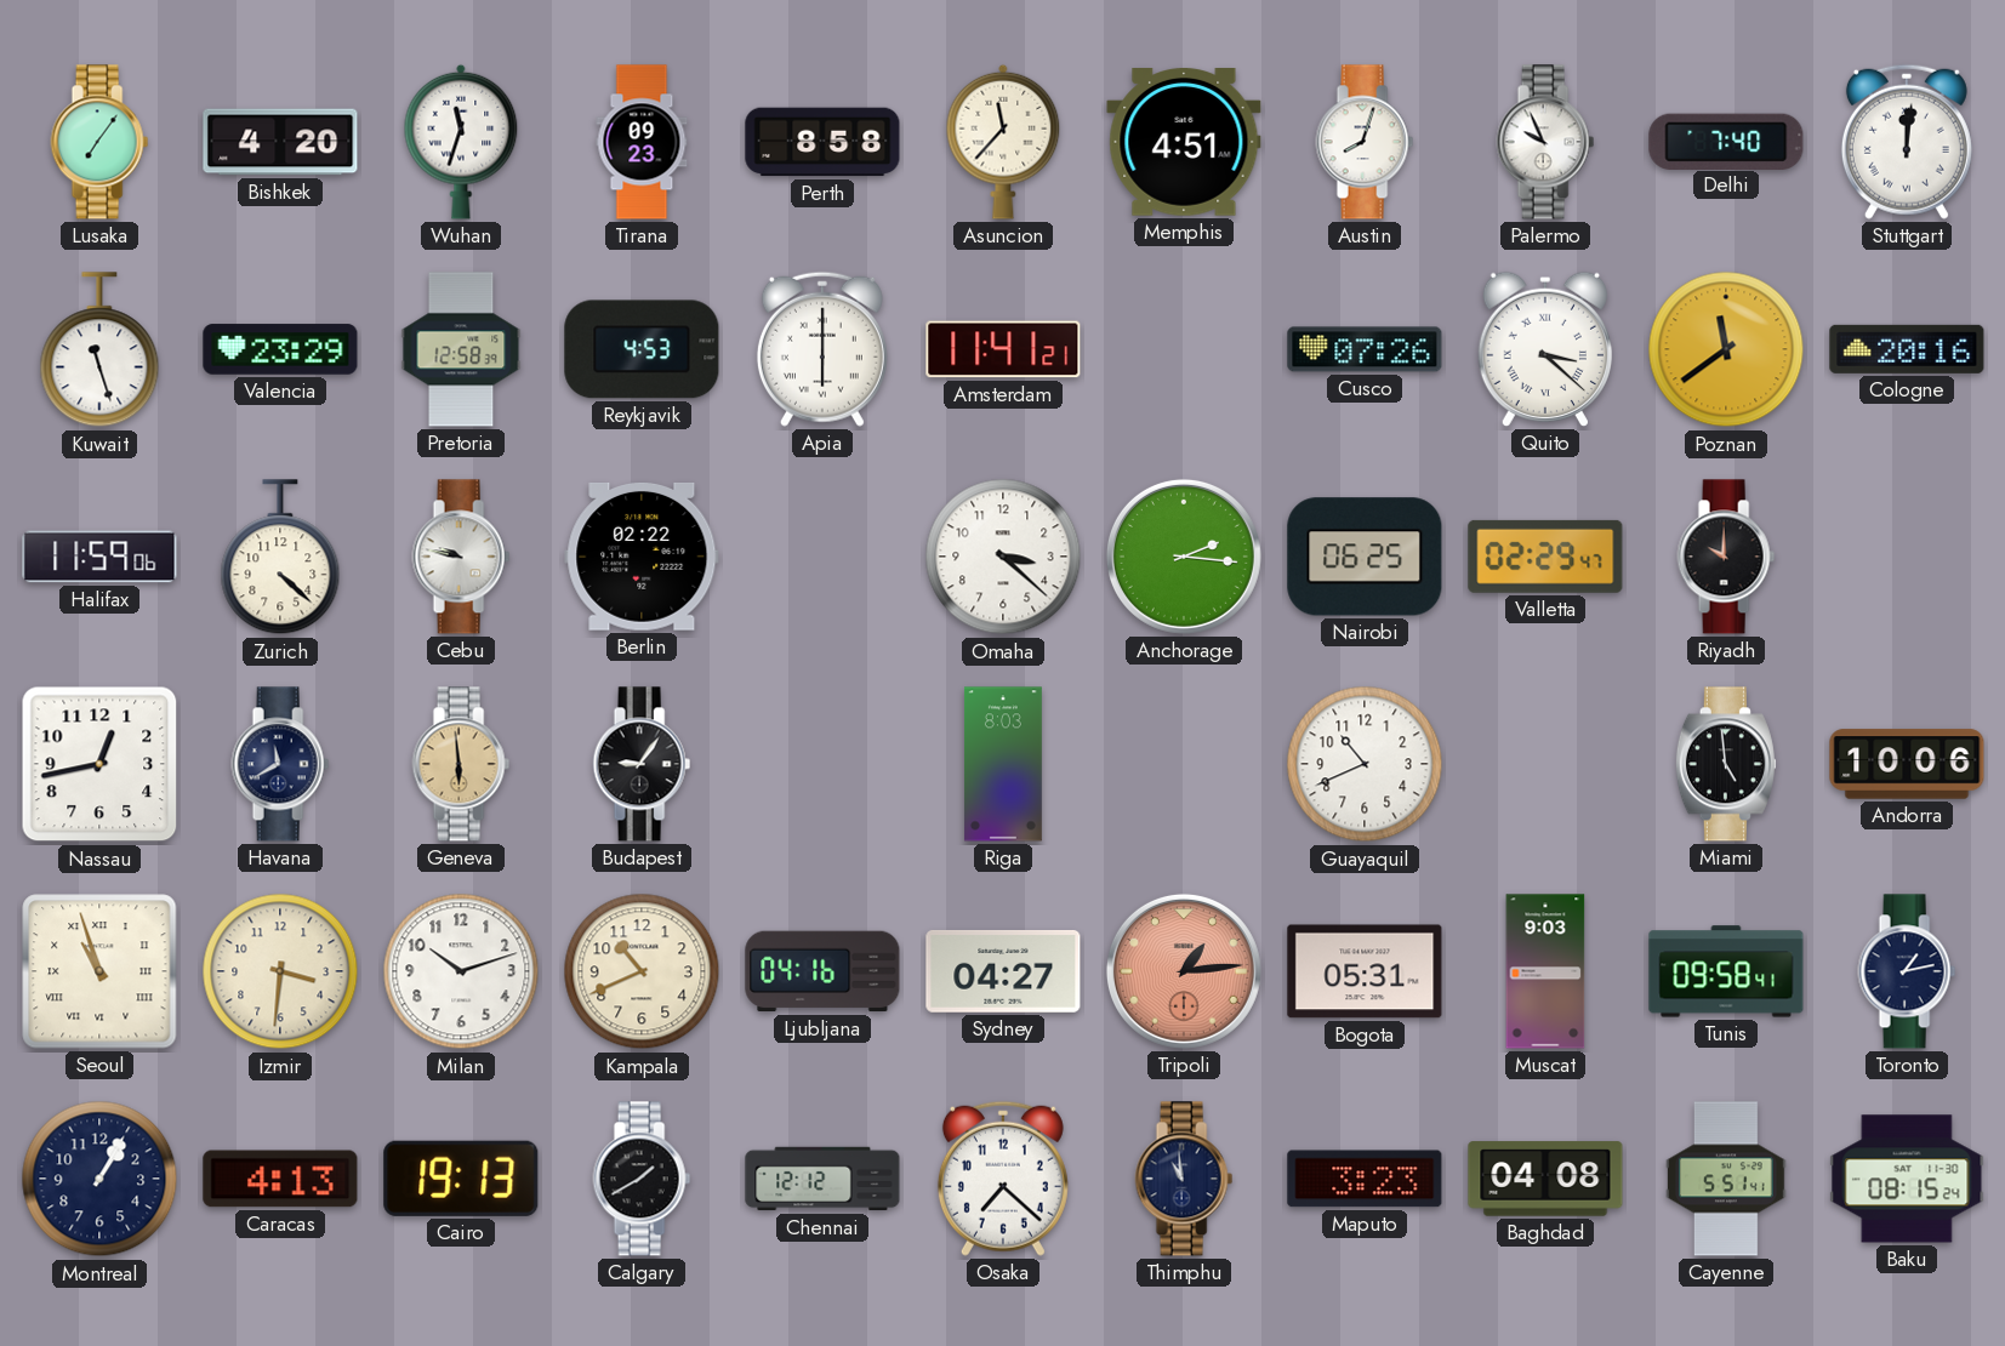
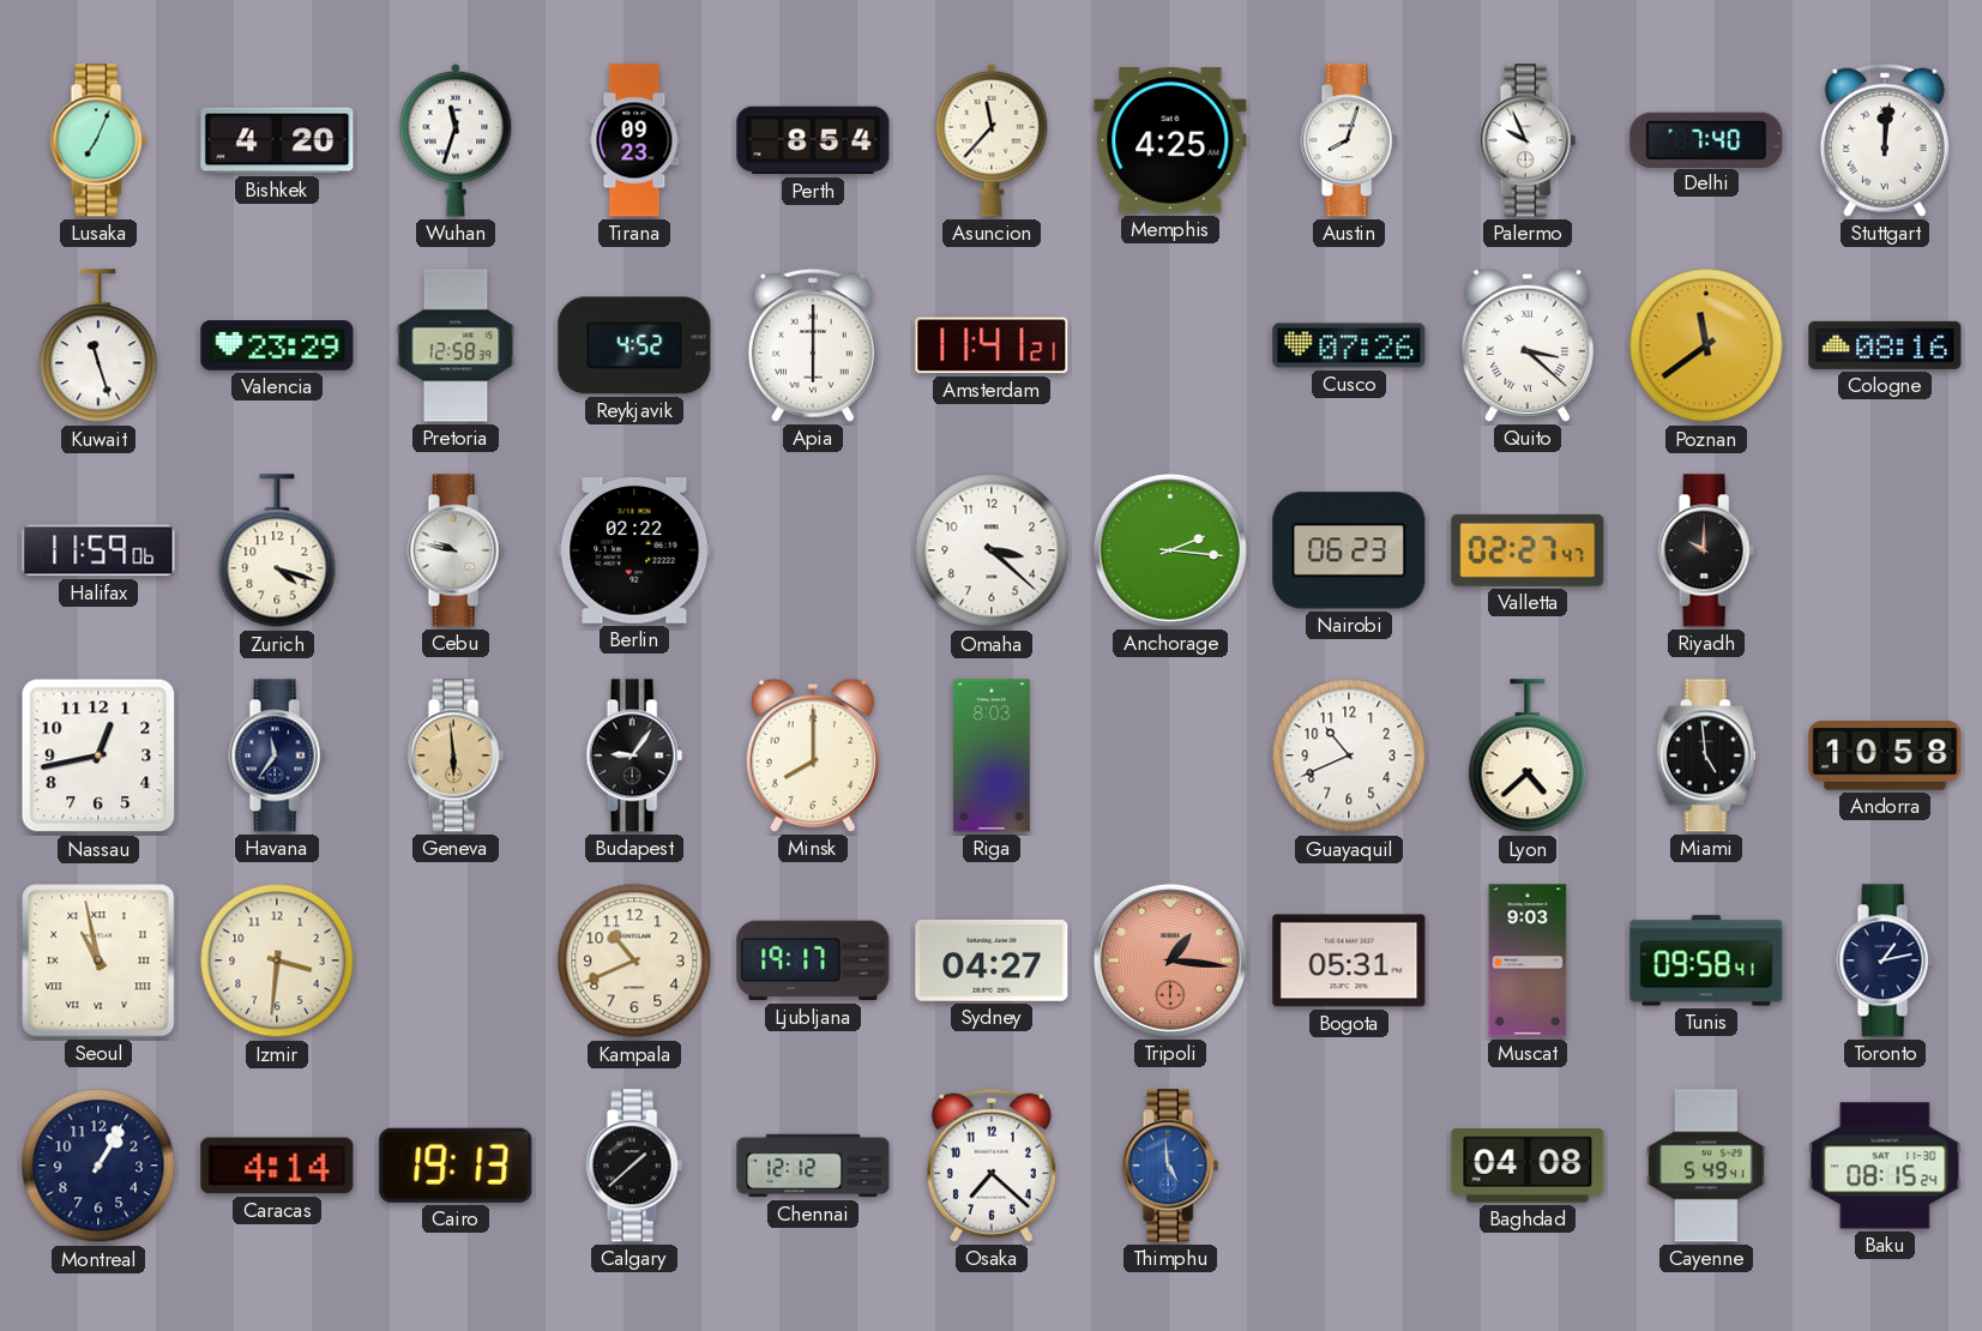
Lusaka: 7:06 -> 7:04 (98, 140)
Perth: 8:58 -> 8:54 (813, 140)
Memphis: 4:51 -> 4:25 (1170, 141)
Reykjavik: 4:53 -> 4:52 (634, 345)
Cologne: 20:16 -> 08:16 (1885, 345)
Zurich: 4:22 -> 4:18 (277, 552)
Nairobi: 06:25 -> 06:23 (1349, 550)
Valletta: 02:29 -> 02:27 (1528, 550)
Havana: 11:40 -> 11:36 (277, 755)
Minsk: none -> 8:00 (813, 755)
Lyon: none -> 4:38 (1528, 757)
Andorra: 10:06 -> 10:58 (1885, 755)
Seoul: 10:57 -> 10:58 (98, 960)
Milan: 10:12 -> none (461, 971)
Ljubljana: 04:16 -> 19:17 (813, 960)
Tripoli: 1:14 -> 1:16 (1170, 960)
Caracas: 4:13 -> 4:14 (277, 1166)
Calgary: 1:40 -> 1:38 (634, 1166)
Thimphu: 10:59 -> 4:59 (1170, 1166)
Thimphu dial: navy -> blue (1170, 1166)
Maputo: 3:23 -> none (1365, 1179)
Cayenne: 5:51 -> 5:49 (1706, 1166)
